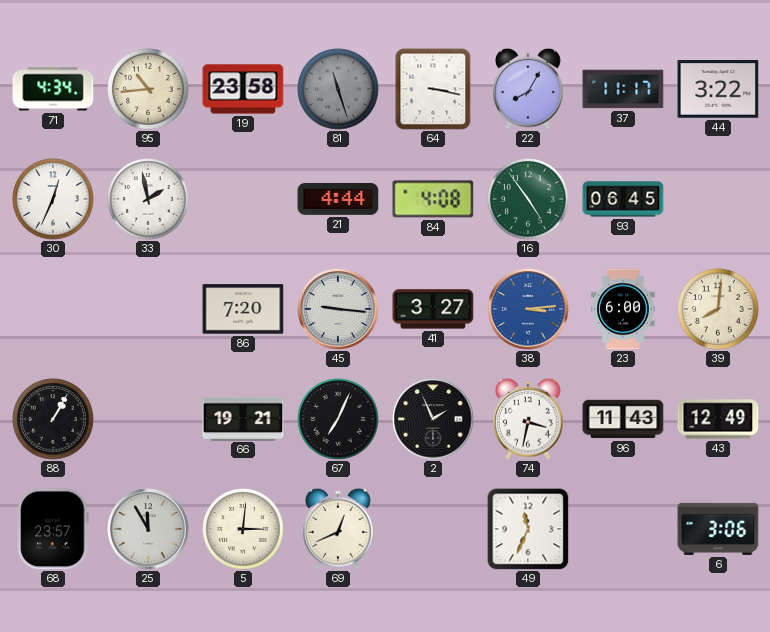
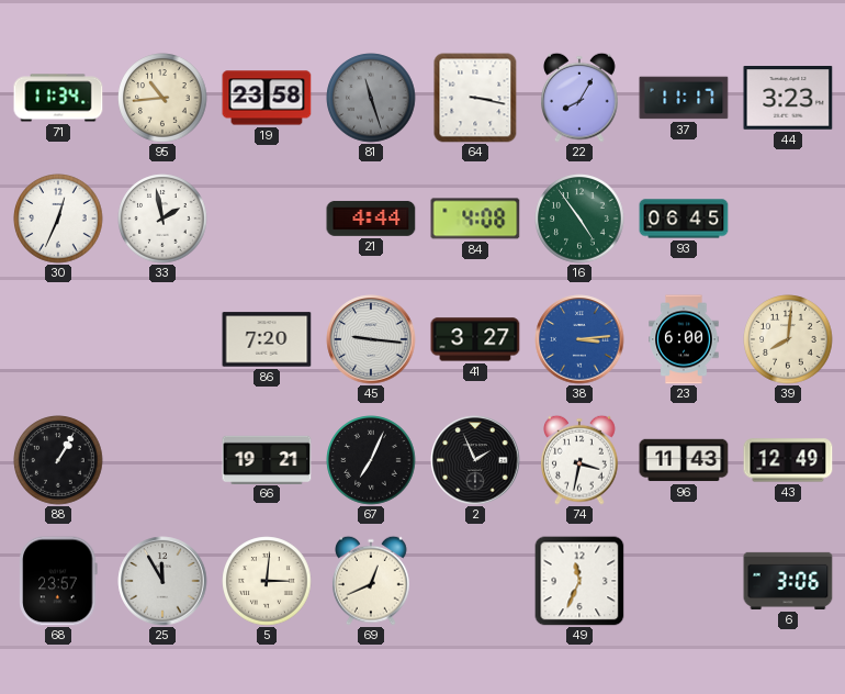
71: 4:34 -> 11:34 (58, 98)
44: 3:22 -> 3:23 (788, 99)
